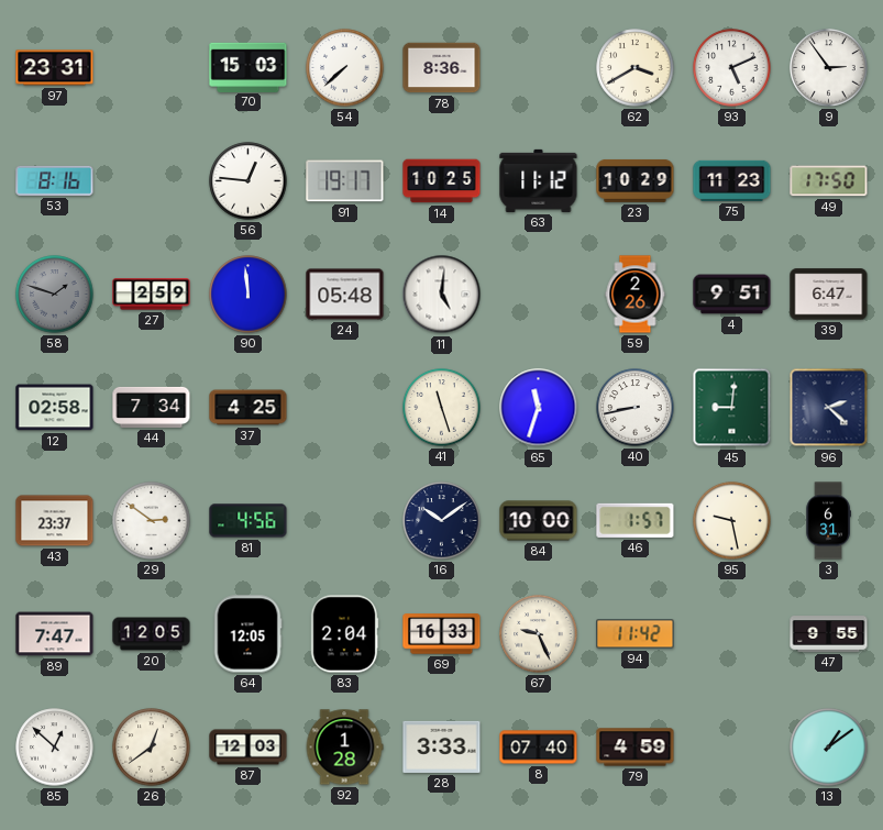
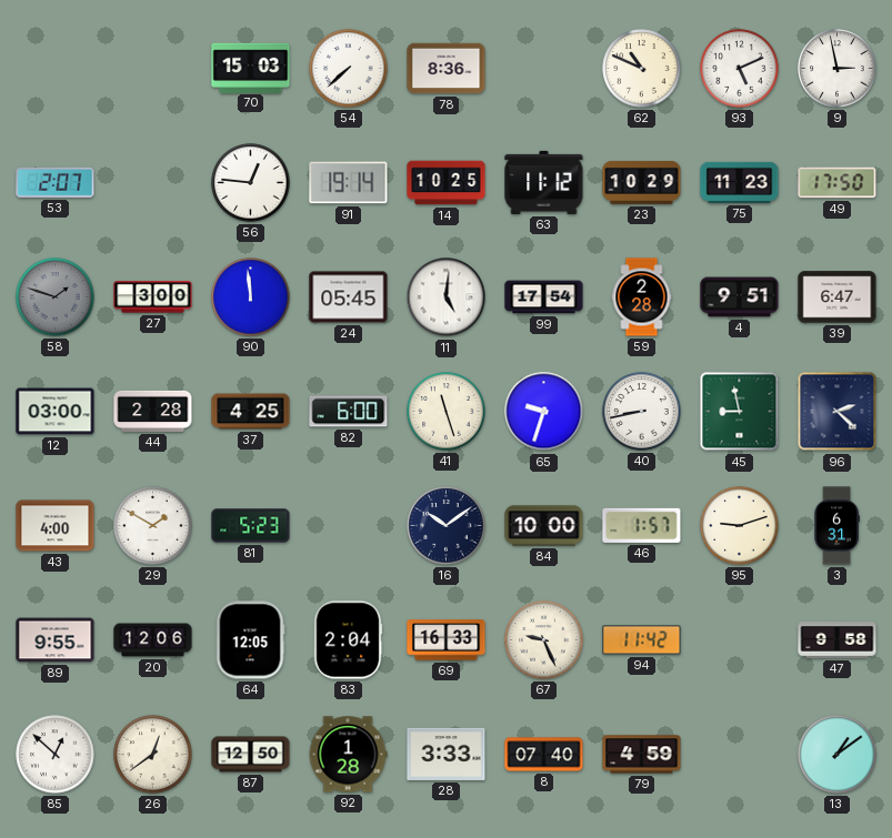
97: 23:31 -> none (55, 68)
62: 3:40 -> 10:49 (642, 69)
9: 2:54 -> 2:58 (838, 69)
53: 8:16 -> 2:07 (56, 182)
91: 19:17 -> 19:14 (349, 183)
27: 2:59 -> 3:00 (153, 297)
24: 05:48 -> 05:45 (349, 297)
99: none -> 17:54 (544, 297)
59: 2:26 -> 2:28 (642, 297)
12: 02:58 -> 03:00 (56, 412)
44: 7:34 -> 2:28 (153, 411)
82: none -> 6:00 (349, 412)
65: 11:33 -> 9:33 (544, 412)
45: 9:01 -> 8:58 (740, 412)
43: 23:37 -> 4:00 (56, 526)
29: 2:51 -> 1:50 (153, 526)
81: 4:56 -> 5:23 (251, 526)
95: 9:28 -> 9:12 (740, 526)
89: 7:47 -> 9:55 (56, 640)
20: 12:05 -> 12:06 (153, 640)
47: 9:55 -> 9:58 (838, 640)
87: 12:03 -> 12:50 (251, 755)
